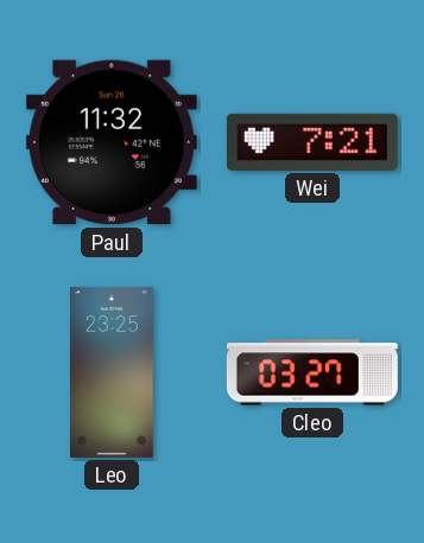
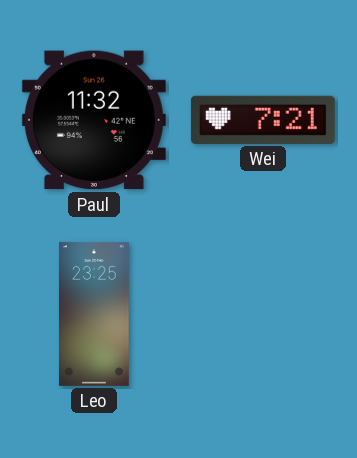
Cleo: 03:27 -> none (312, 372)
